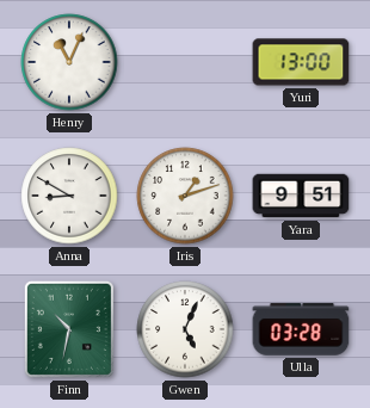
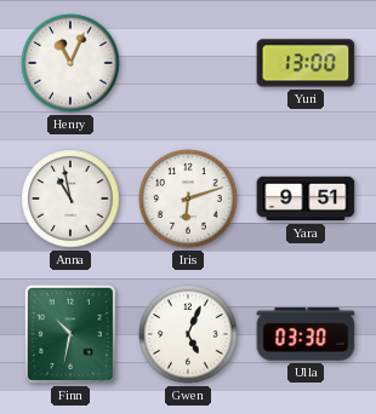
Anna: 8:50 -> 10:58 (70, 199)
Iris: 1:12 -> 6:12 (188, 199)
Ulla: 03:28 -> 03:30 (306, 334)
